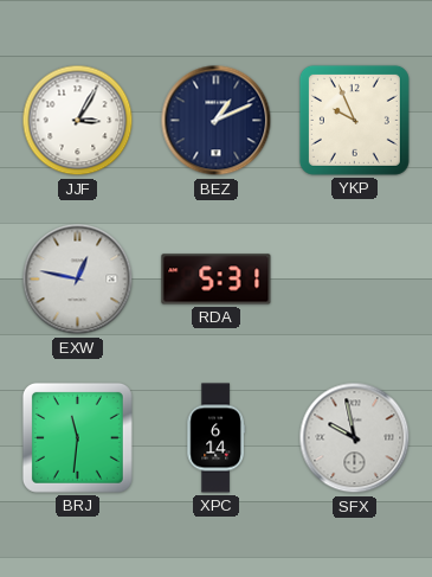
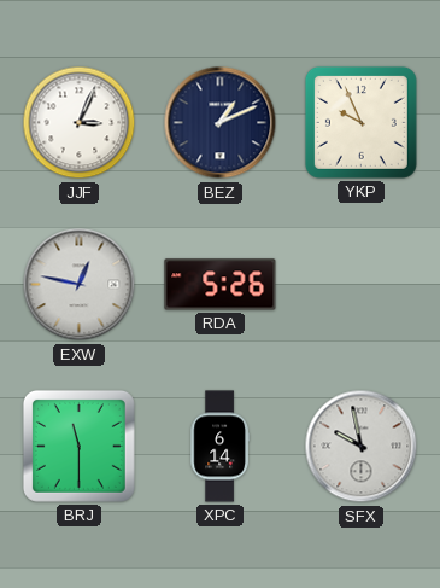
JJF: 3:05 -> 3:04 (80, 123)
RDA: 5:31 -> 5:26 (221, 285)
BRJ: 11:31 -> 11:30 (78, 446)
